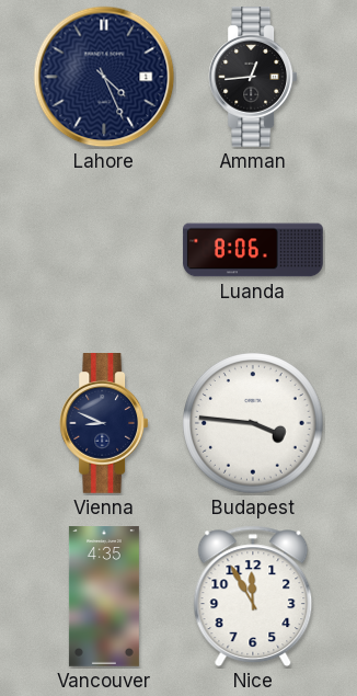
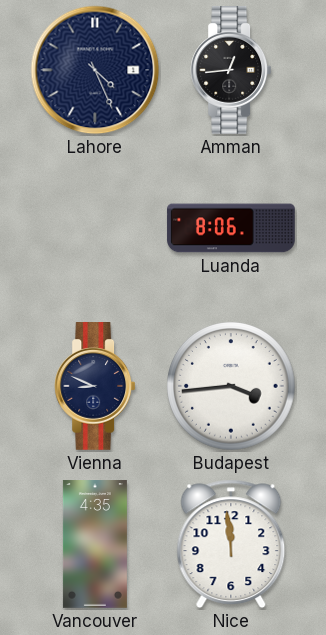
Budapest: 3:46 -> 3:44 (232, 387)
Nice: 11:55 -> 11:59 (231, 544)
